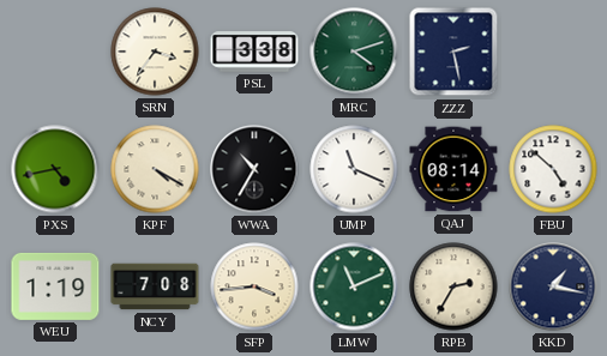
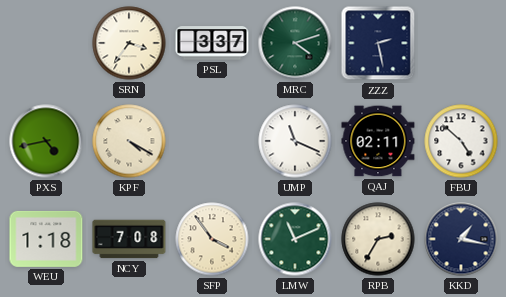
PSL: 3:38 -> 3:37 (212, 43)
WWA: 10:35 -> none (254, 169)
QAJ: 08:14 -> 02:11 (378, 141)
WEU: 1:19 -> 1:18 (46, 239)
SFP: 3:44 -> 3:54 (212, 239)
